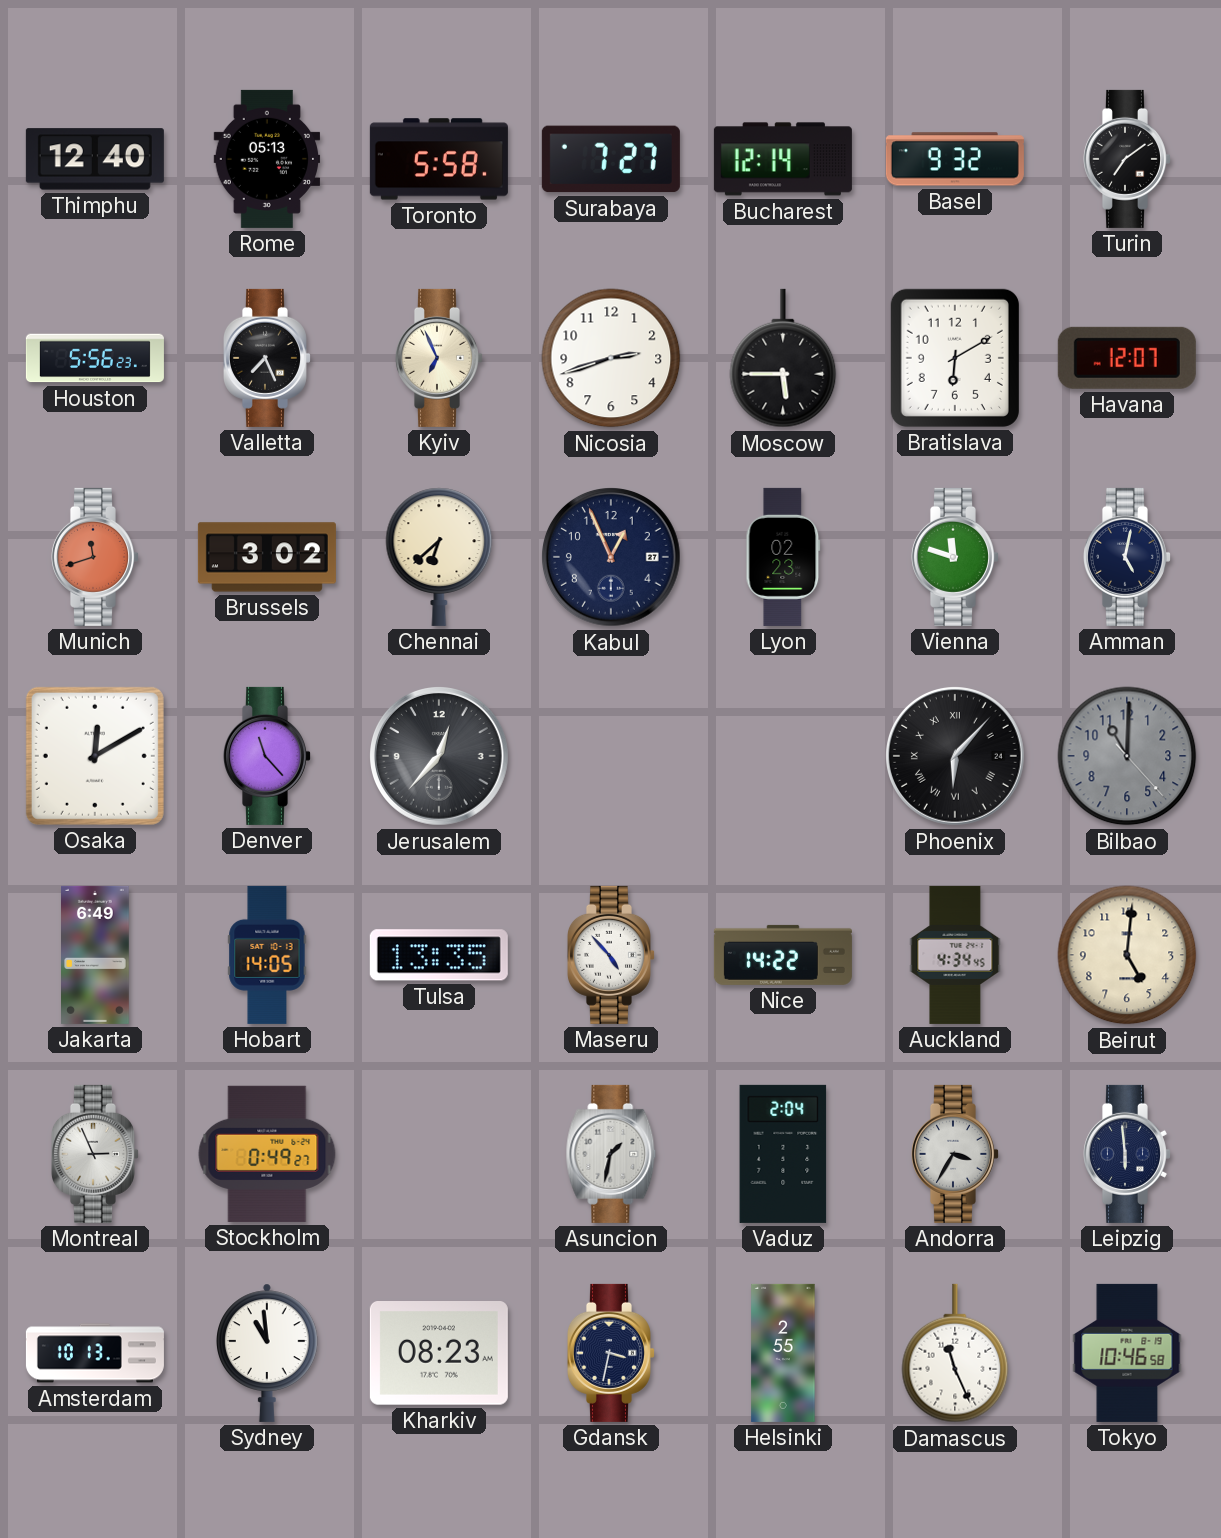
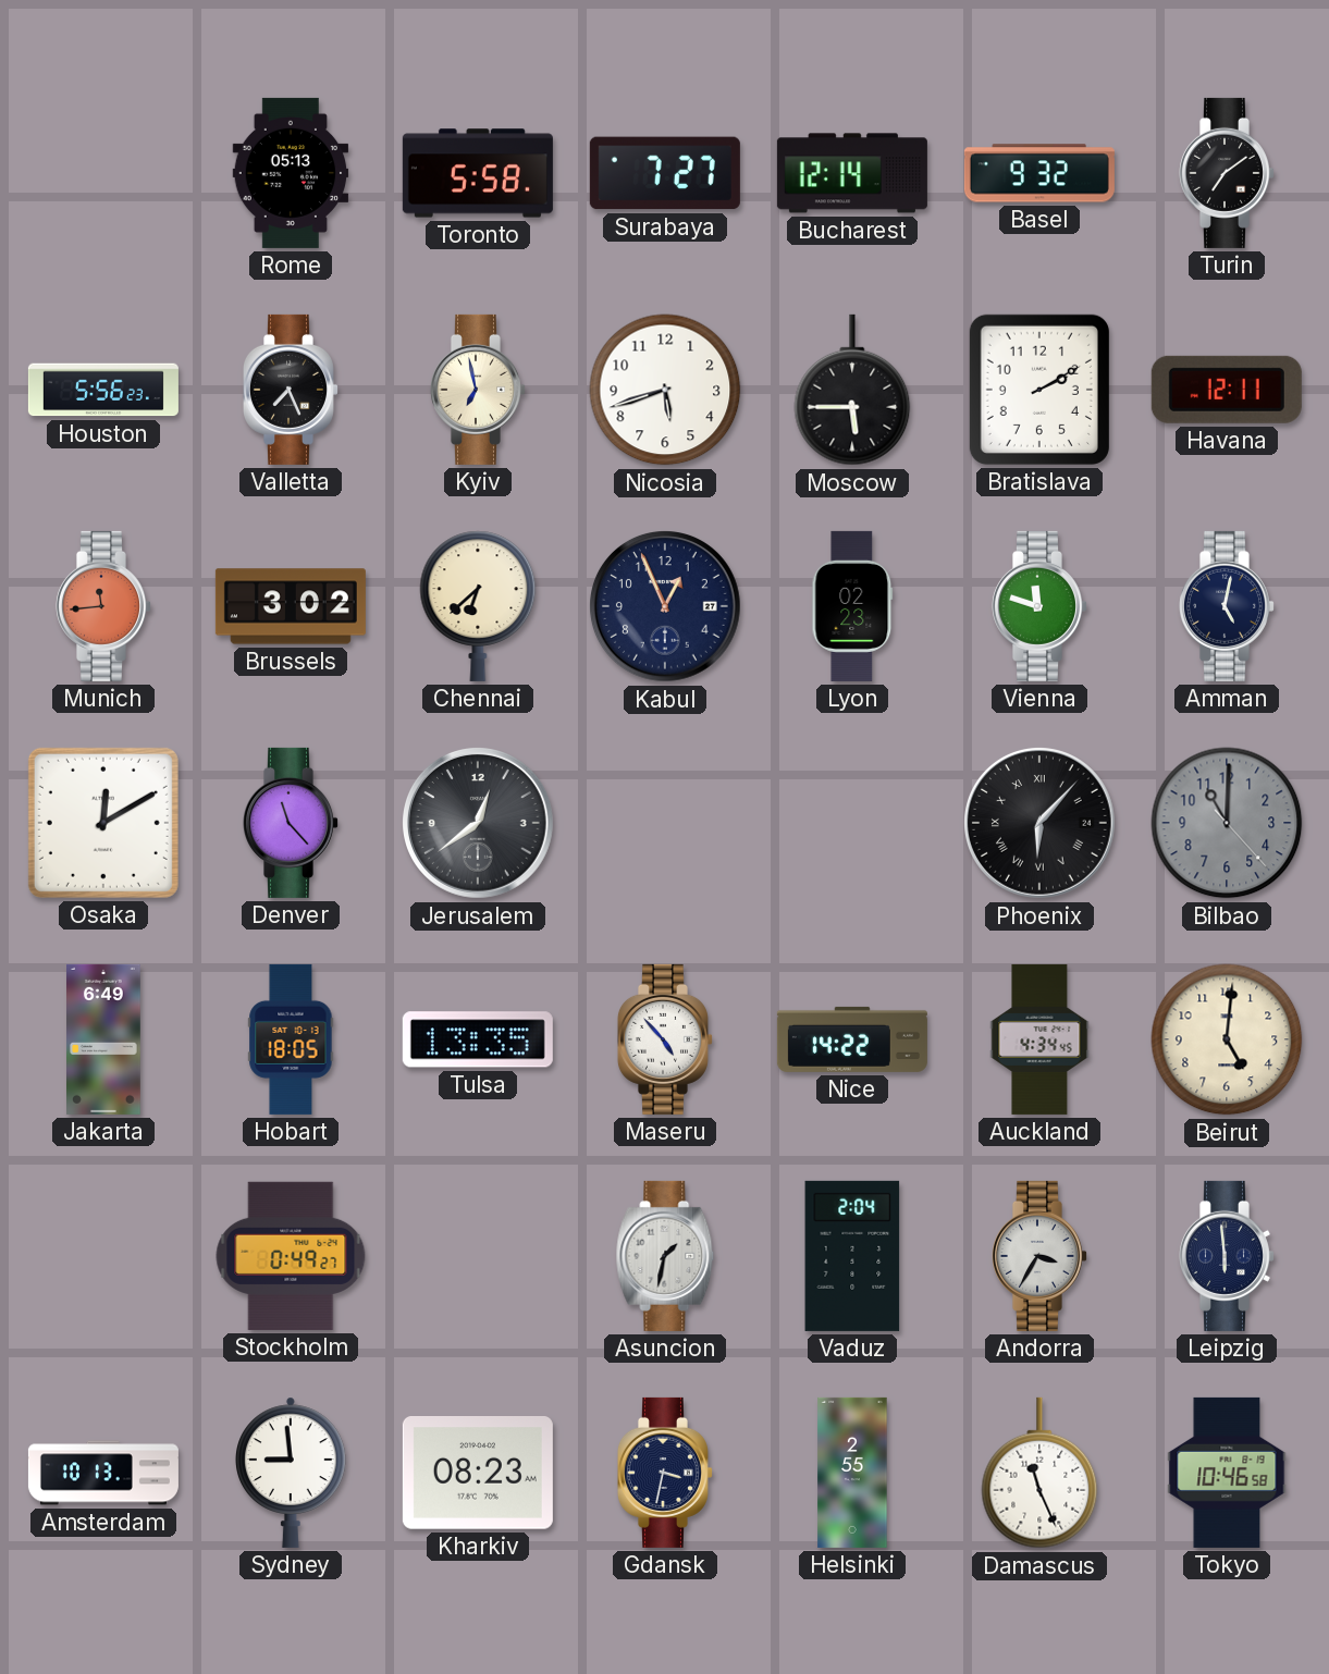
Thimphu: 12:40 -> none (95, 159)
Kyiv: 6:56 -> 6:58 (478, 390)
Nicosia: 2:42 -> 5:42 (665, 390)
Bratislava: 6:10 -> 2:10 (1039, 390)
Havana: 12:07 -> 12:11 (1227, 390)
Munich: 11:42 -> 11:44 (103, 606)
Jerusalem: 12:37 -> 12:39 (479, 824)
Hobart: 14:05 -> 18:05 (291, 1039)
Montreal: 2:56 -> none (95, 1154)
Sydney: 10:59 -> 8:59 (292, 1473)
